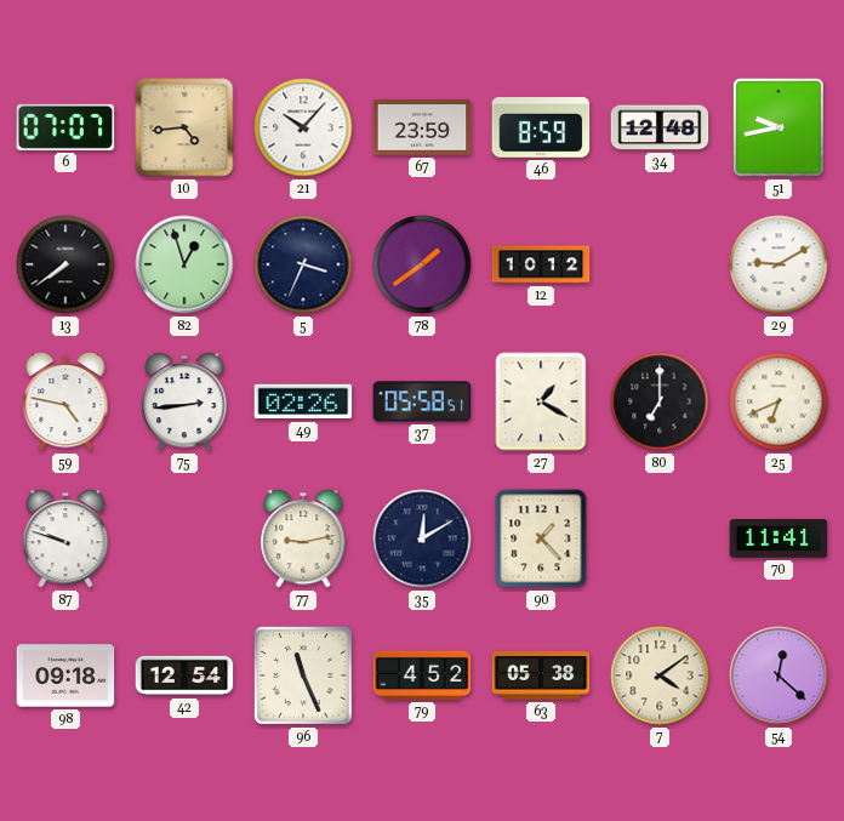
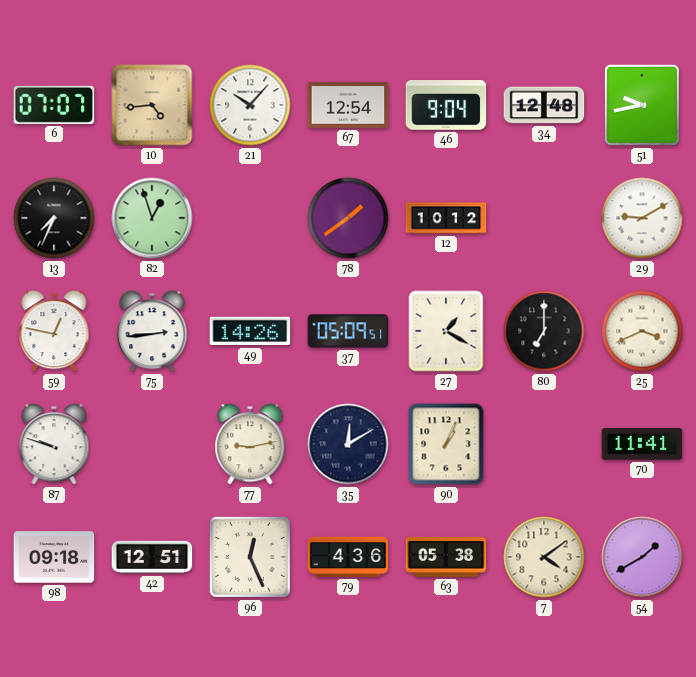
67: 23:59 -> 12:54 (348, 105)
46: 8:59 -> 9:04 (446, 105)
13: 7:39 -> 7:34 (54, 218)
5: 3:34 -> none (303, 264)
59: 4:47 -> 12:47 (54, 331)
49: 02:26 -> 14:26 (250, 331)
37: 05:58 -> 05:09 (348, 331)
25: 6:41 -> 3:41 (642, 331)
90: 1:23 -> 1:04 (446, 444)
42: 12:54 -> 12:51 (152, 557)
96: 11:26 -> 12:26 (250, 557)
79: 4:52 -> 4:36 (348, 557)
54: 12:22 -> 1:40 (642, 557)
